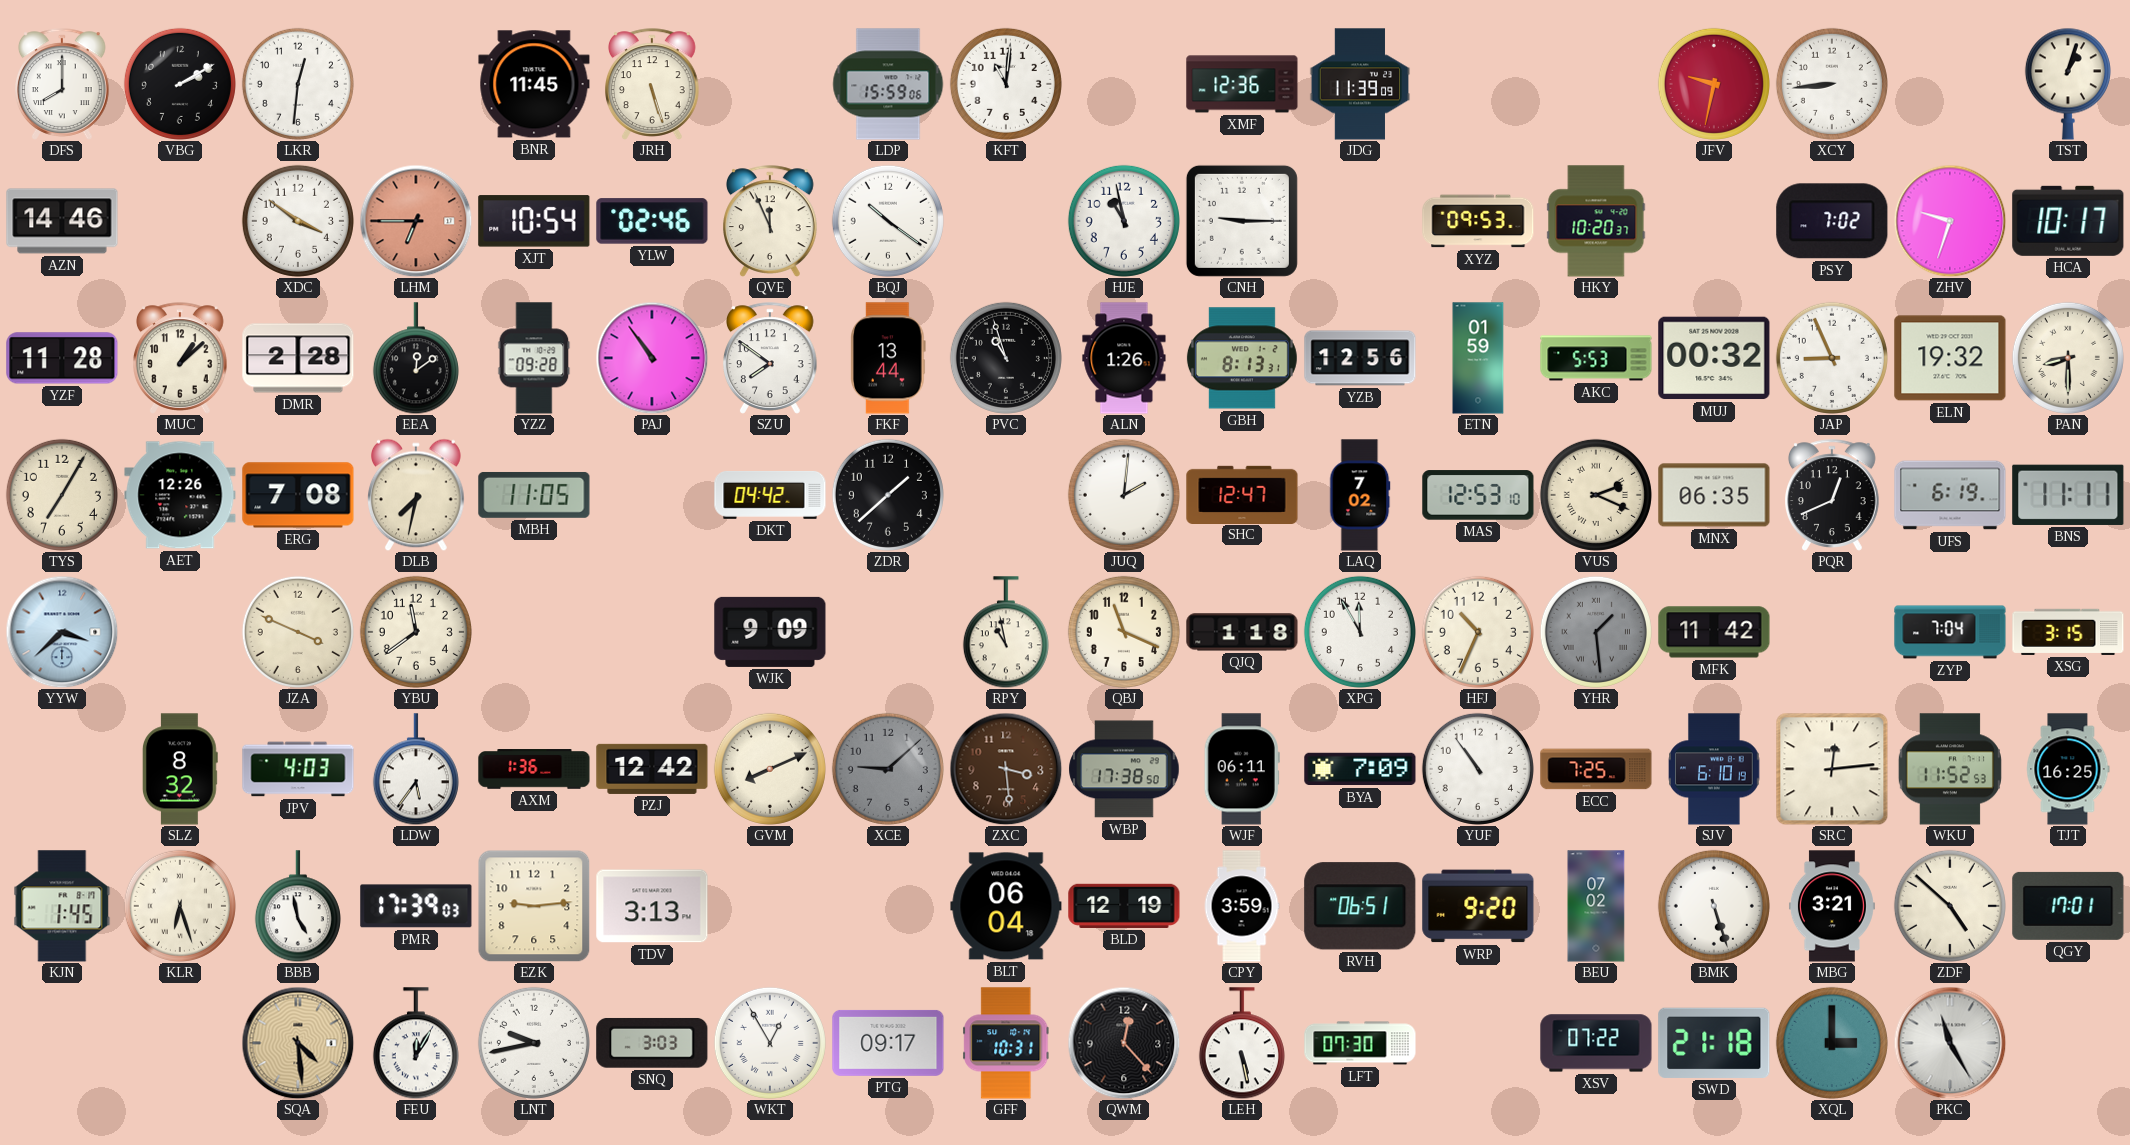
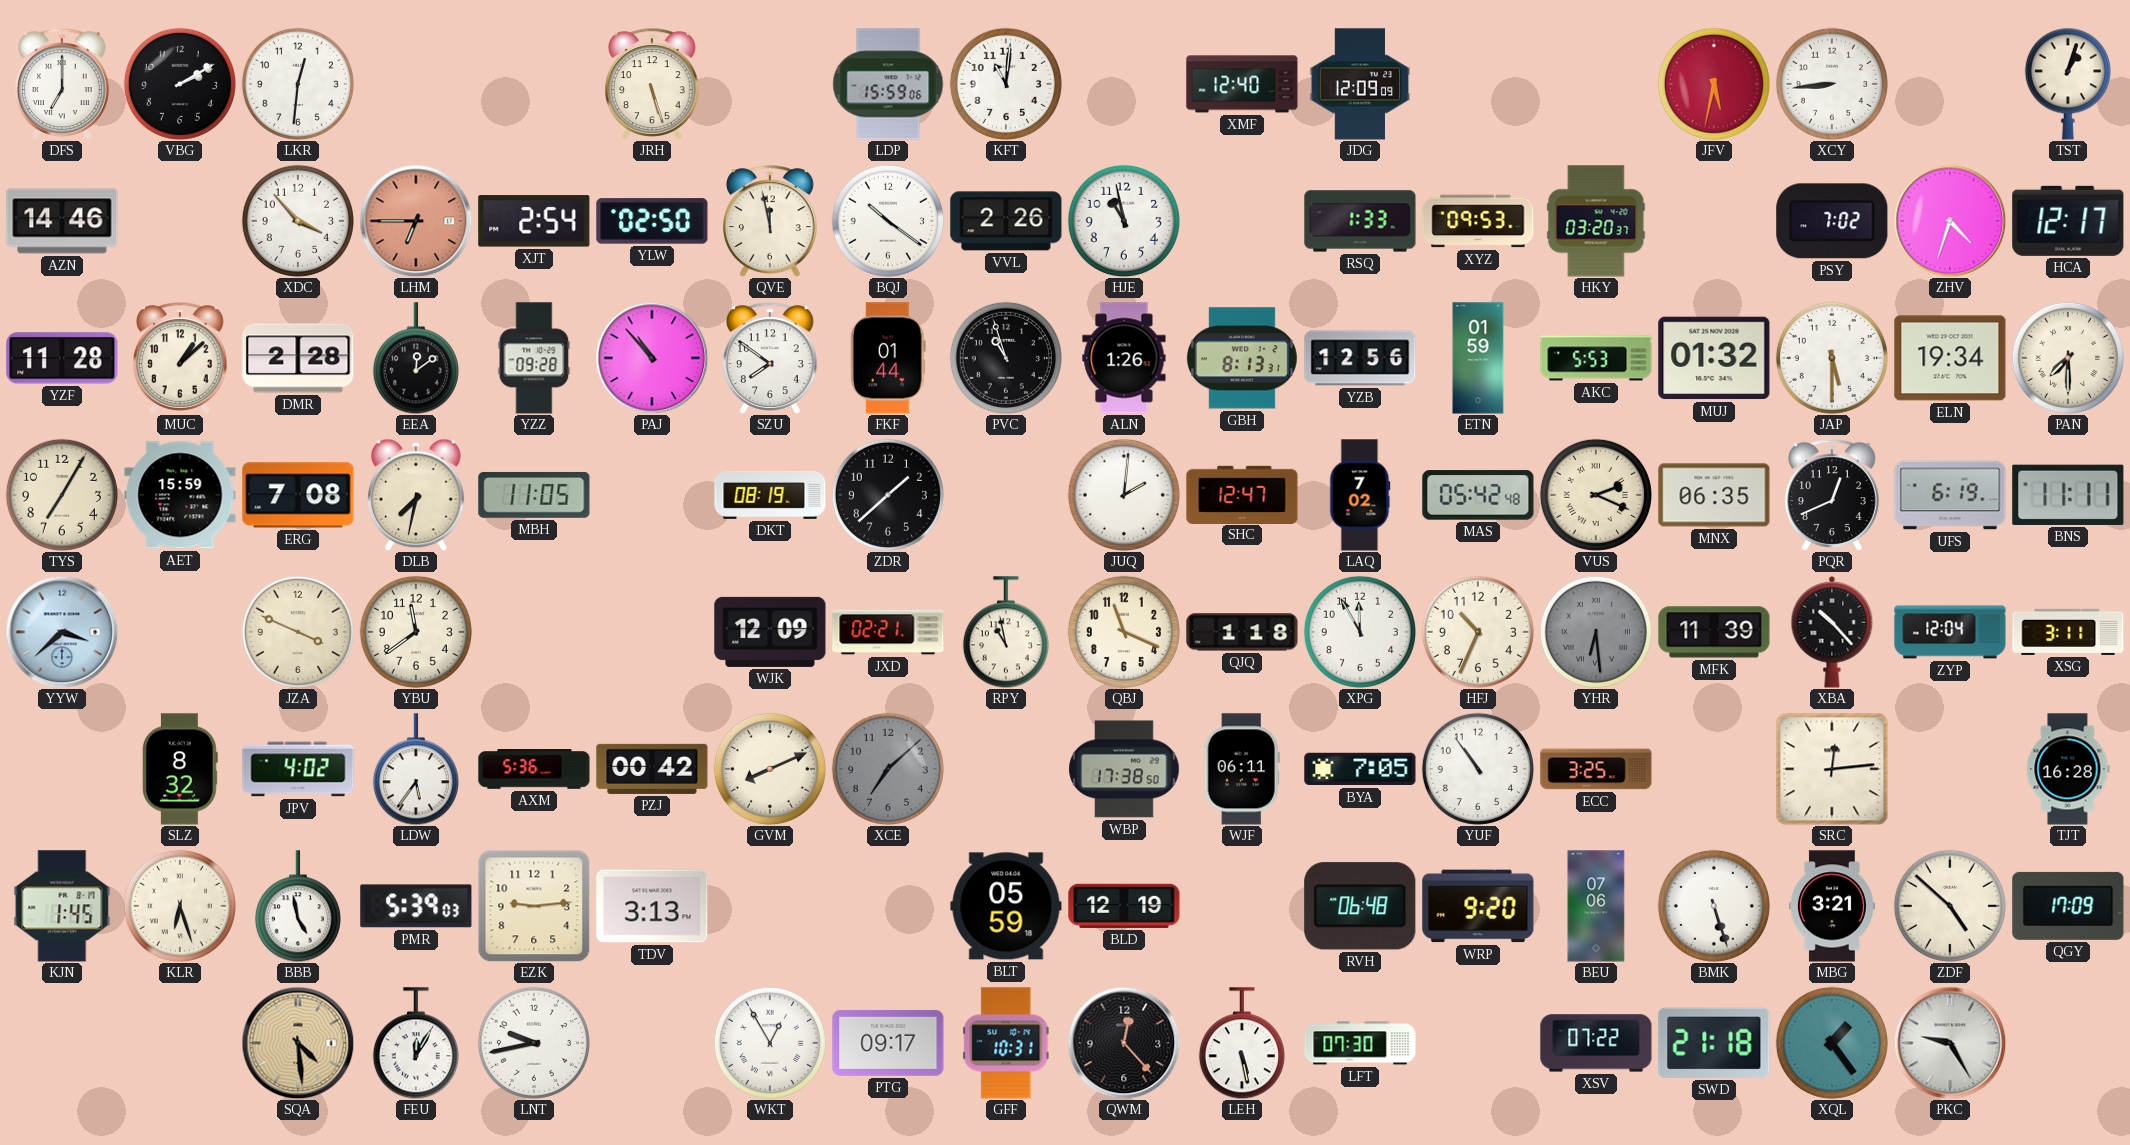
DFS: 8:00 -> 7:00 (63, 84)
BNR: 11:45 -> none (534, 84)
XMF: 12:36 -> 12:40 (1242, 84)
JDG: 11:39 -> 12:09 (1360, 84)
JFV: 9:32 -> 5:32 (1714, 84)
XDC: 3:51 -> 3:53 (298, 221)
XJT: 10:54 -> 2:54 (534, 221)
YLW: 02:46 -> 02:50 (652, 221)
QVE: 11:56 -> 11:58 (771, 221)
VVL: none -> 2:26 (1006, 221)
CNH: 9:15 -> none (1242, 221)
RSQ: none -> 1:33 (1360, 221)
HKY: 10:20 -> 03:20 (1596, 221)
ZHV: 9:33 -> 4:33 (1950, 221)
HCA: 10:17 -> 12:17 (2068, 221)
PAJ: 10:54 -> 10:53 (652, 358)
FKF: 13:44 -> 01:44 (889, 358)
MUJ: 00:32 -> 01:32 (1714, 358)
JAP: 8:56 -> 5:30 (1832, 358)
ELN: 19:32 -> 19:34 (1950, 358)
PAN: 8:30 -> 7:30 (2068, 358)
AET: 12:26 -> 15:59 (180, 495)
DKT: 04:42 -> 08:19 (770, 495)
MAS: 12:53 -> 05:42 (1478, 495)
WJK: 9:09 -> 12:09 (770, 632)
JXD: none -> 02:21 (888, 632)
YHR: 1:29 -> 6:29 (1596, 632)
MFK: 11:42 -> 11:39 (1714, 632)
XBA: none -> 10:23 (1832, 632)
ZYP: 7:04 -> 12:04 (1950, 632)
XSG: 3:15 -> 3:11 (2068, 632)
JPV: 4:03 -> 4:02 (298, 769)
AXM: 1:36 -> 5:36 (534, 769)
PZJ: 12:42 -> 00:42 (652, 769)
XCE: 9:08 -> 7:08 (888, 769)
ZXC: 3:29 -> none (1006, 769)
BYA: 7:09 -> 7:05 (1360, 769)
ECC: 7:25 -> 3:25 (1596, 769)
SJV: 6:10 -> none (1714, 769)
WKU: 11:52 -> none (1950, 769)
TJT: 16:25 -> 16:28 (2068, 769)
PMR: 17:39 -> 5:39 (416, 906)
BLT: 06:04 -> 05:59 (1006, 906)
CPY: 3:59 -> none (1242, 906)
RVH: 06:51 -> 06:48 (1360, 906)
BEU: 07:02 -> 07:06 (1596, 906)
QGY: 17:01 -> 17:09 (2068, 906)
SNQ: 3:03 -> none (652, 1043)
XQL: 3:00 -> 1:24 (1832, 1043)
PKC: 11:25 -> 9:25 (1950, 1043)
